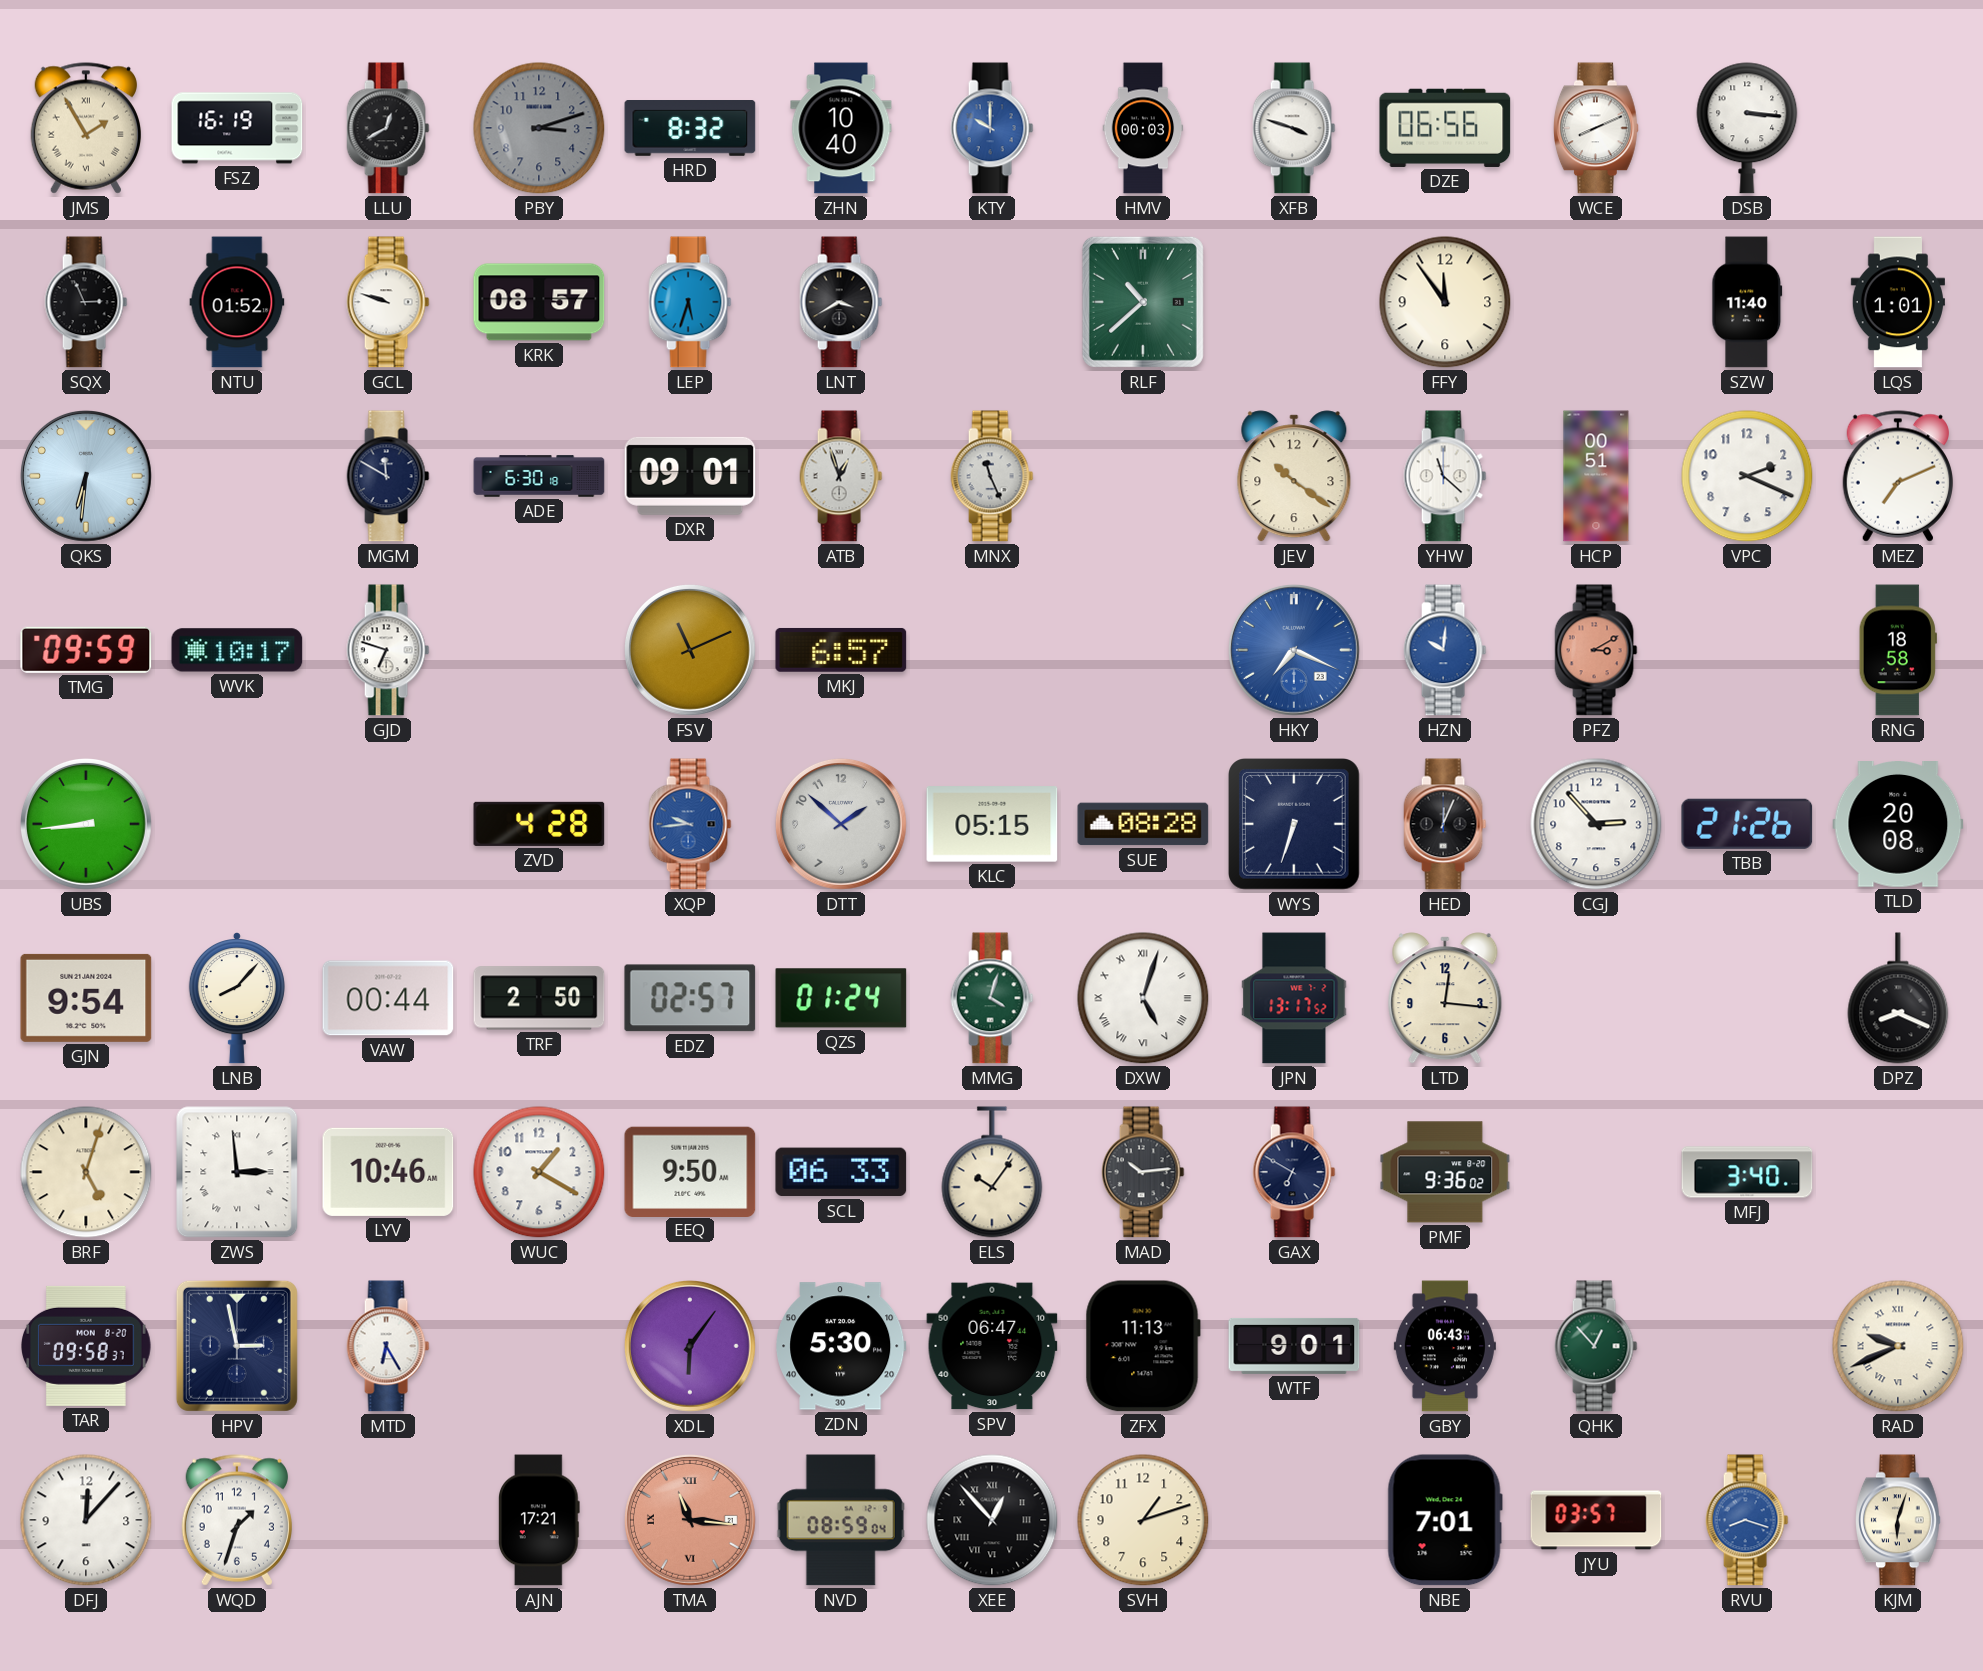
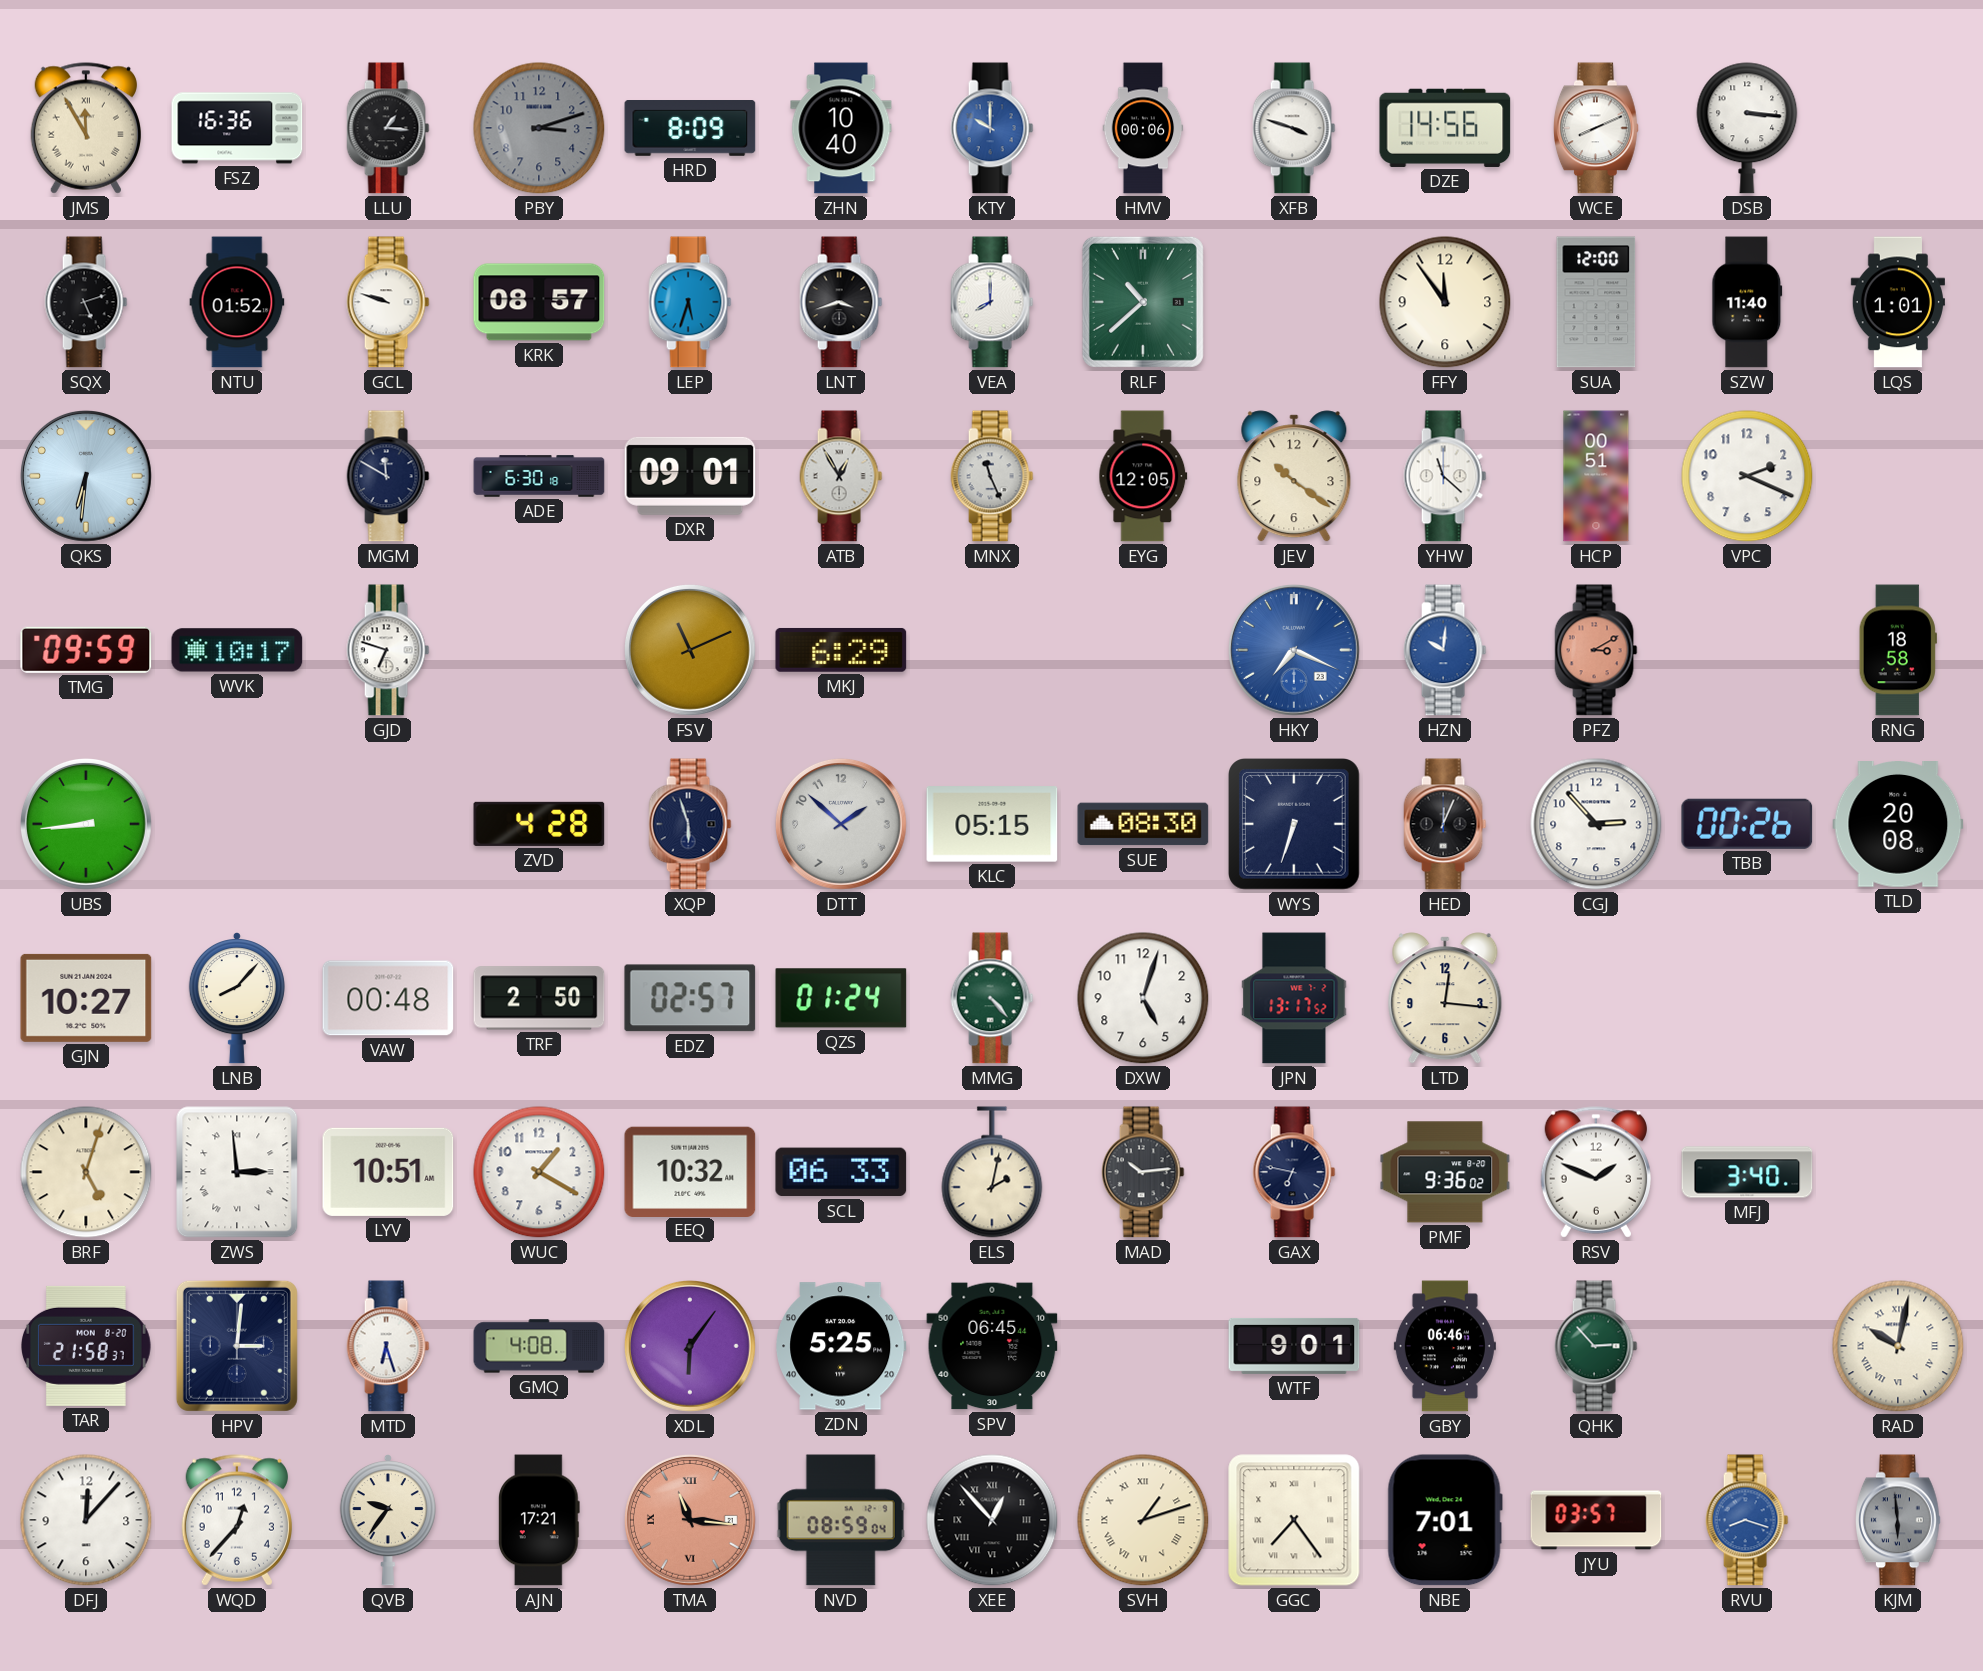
JMS: 1:55 -> 11:55 (86, 128)
FSZ: 16:19 -> 16:36 (237, 128)
LLU: 12:40 -> 1:16 (388, 128)
HRD: 8:32 -> 8:09 (690, 129)
HMV: 00:03 -> 00:06 (1143, 128)
DZE: 06:56 -> 14:56 (1445, 128)
SQX: 2:56 -> 5:12 (86, 302)
LNT: 3:40 -> 3:42 (841, 302)
VEA: none -> 8:00 (992, 302)
SUA: none -> 12:00 (1596, 302)
ATB: 12:57 -> 12:55 (841, 476)
EYG: none -> 12:05 (1143, 476)
MEZ: 7:11 -> none (1898, 476)
MKJ: 6:57 -> 6:29 (841, 650)
XQP: 9:44 -> 5:57 (690, 824)
XQP dial: blue -> navy (690, 824)
SUE: 08:28 -> 08:30 (1143, 824)
TBB: 21:26 -> 00:26 (1747, 824)
GJN: 9:54 -> 10:27 (86, 998)
VAW: 00:44 -> 00:48 (388, 998)
MMG: 4:03 -> 4:23 (992, 998)
DXW numerals: Roman -> Arabic (1143, 998)
DPZ: 8:19 -> none (1898, 998)
LYV: 10:46 -> 10:51 (388, 1172)
EEQ: 9:50 -> 10:32 (690, 1171)
ELS: 10:06 -> 2:02 (992, 1172)
GAX: 6:50 -> 6:47 (1294, 1172)
RSV: none -> 1:49 (1596, 1172)
TAR: 09:58 -> 21:58 (87, 1346)
HPV: 2:58 -> 3:01 (237, 1346)
MTD: 6:25 -> 6:27 (388, 1346)
GMQ: none -> 4:08 (539, 1346)
ZDN: 5:30 -> 5:25 (841, 1346)
SPV: 06:47 -> 06:45 (992, 1346)
ZFX: 11:13 -> none (1143, 1346)
GBY: 06:43 -> 06:46 (1445, 1346)
QHK: 12:53 -> 2:53 (1596, 1346)
RAD: 9:41 -> 10:02 (1898, 1346)
WQD: 1:33 -> 12:37 (237, 1520)
QVB: none -> 9:36 (388, 1521)
SVH numerals: Arabic -> Roman (1143, 1520)
GGC: none -> 7:24 (1294, 1520)
KJM: 6:03 -> 5:59 (1898, 1520)
KJM dial: cream -> grey (1898, 1520)
